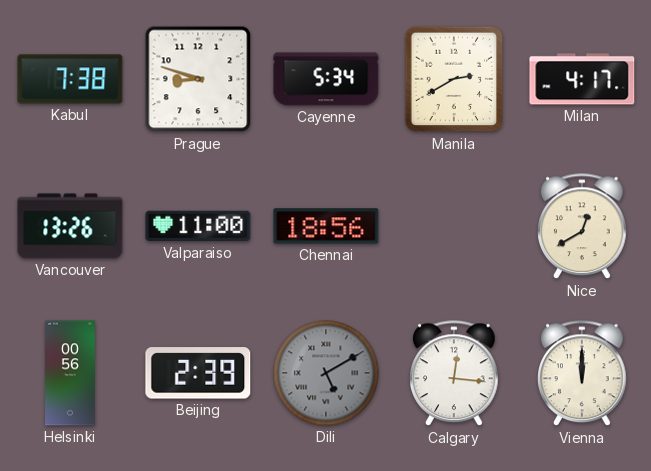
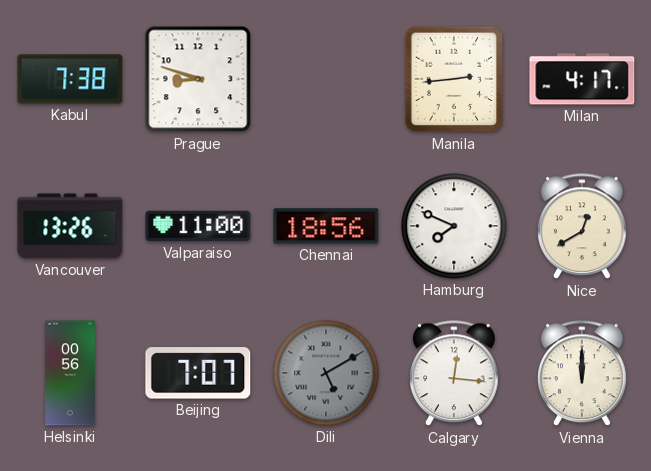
Cayenne: 5:34 -> none (326, 79)
Manila: 2:40 -> 2:44 (454, 79)
Hamburg: none -> 7:49 (454, 226)
Beijing: 2:39 -> 7:07 (198, 373)
